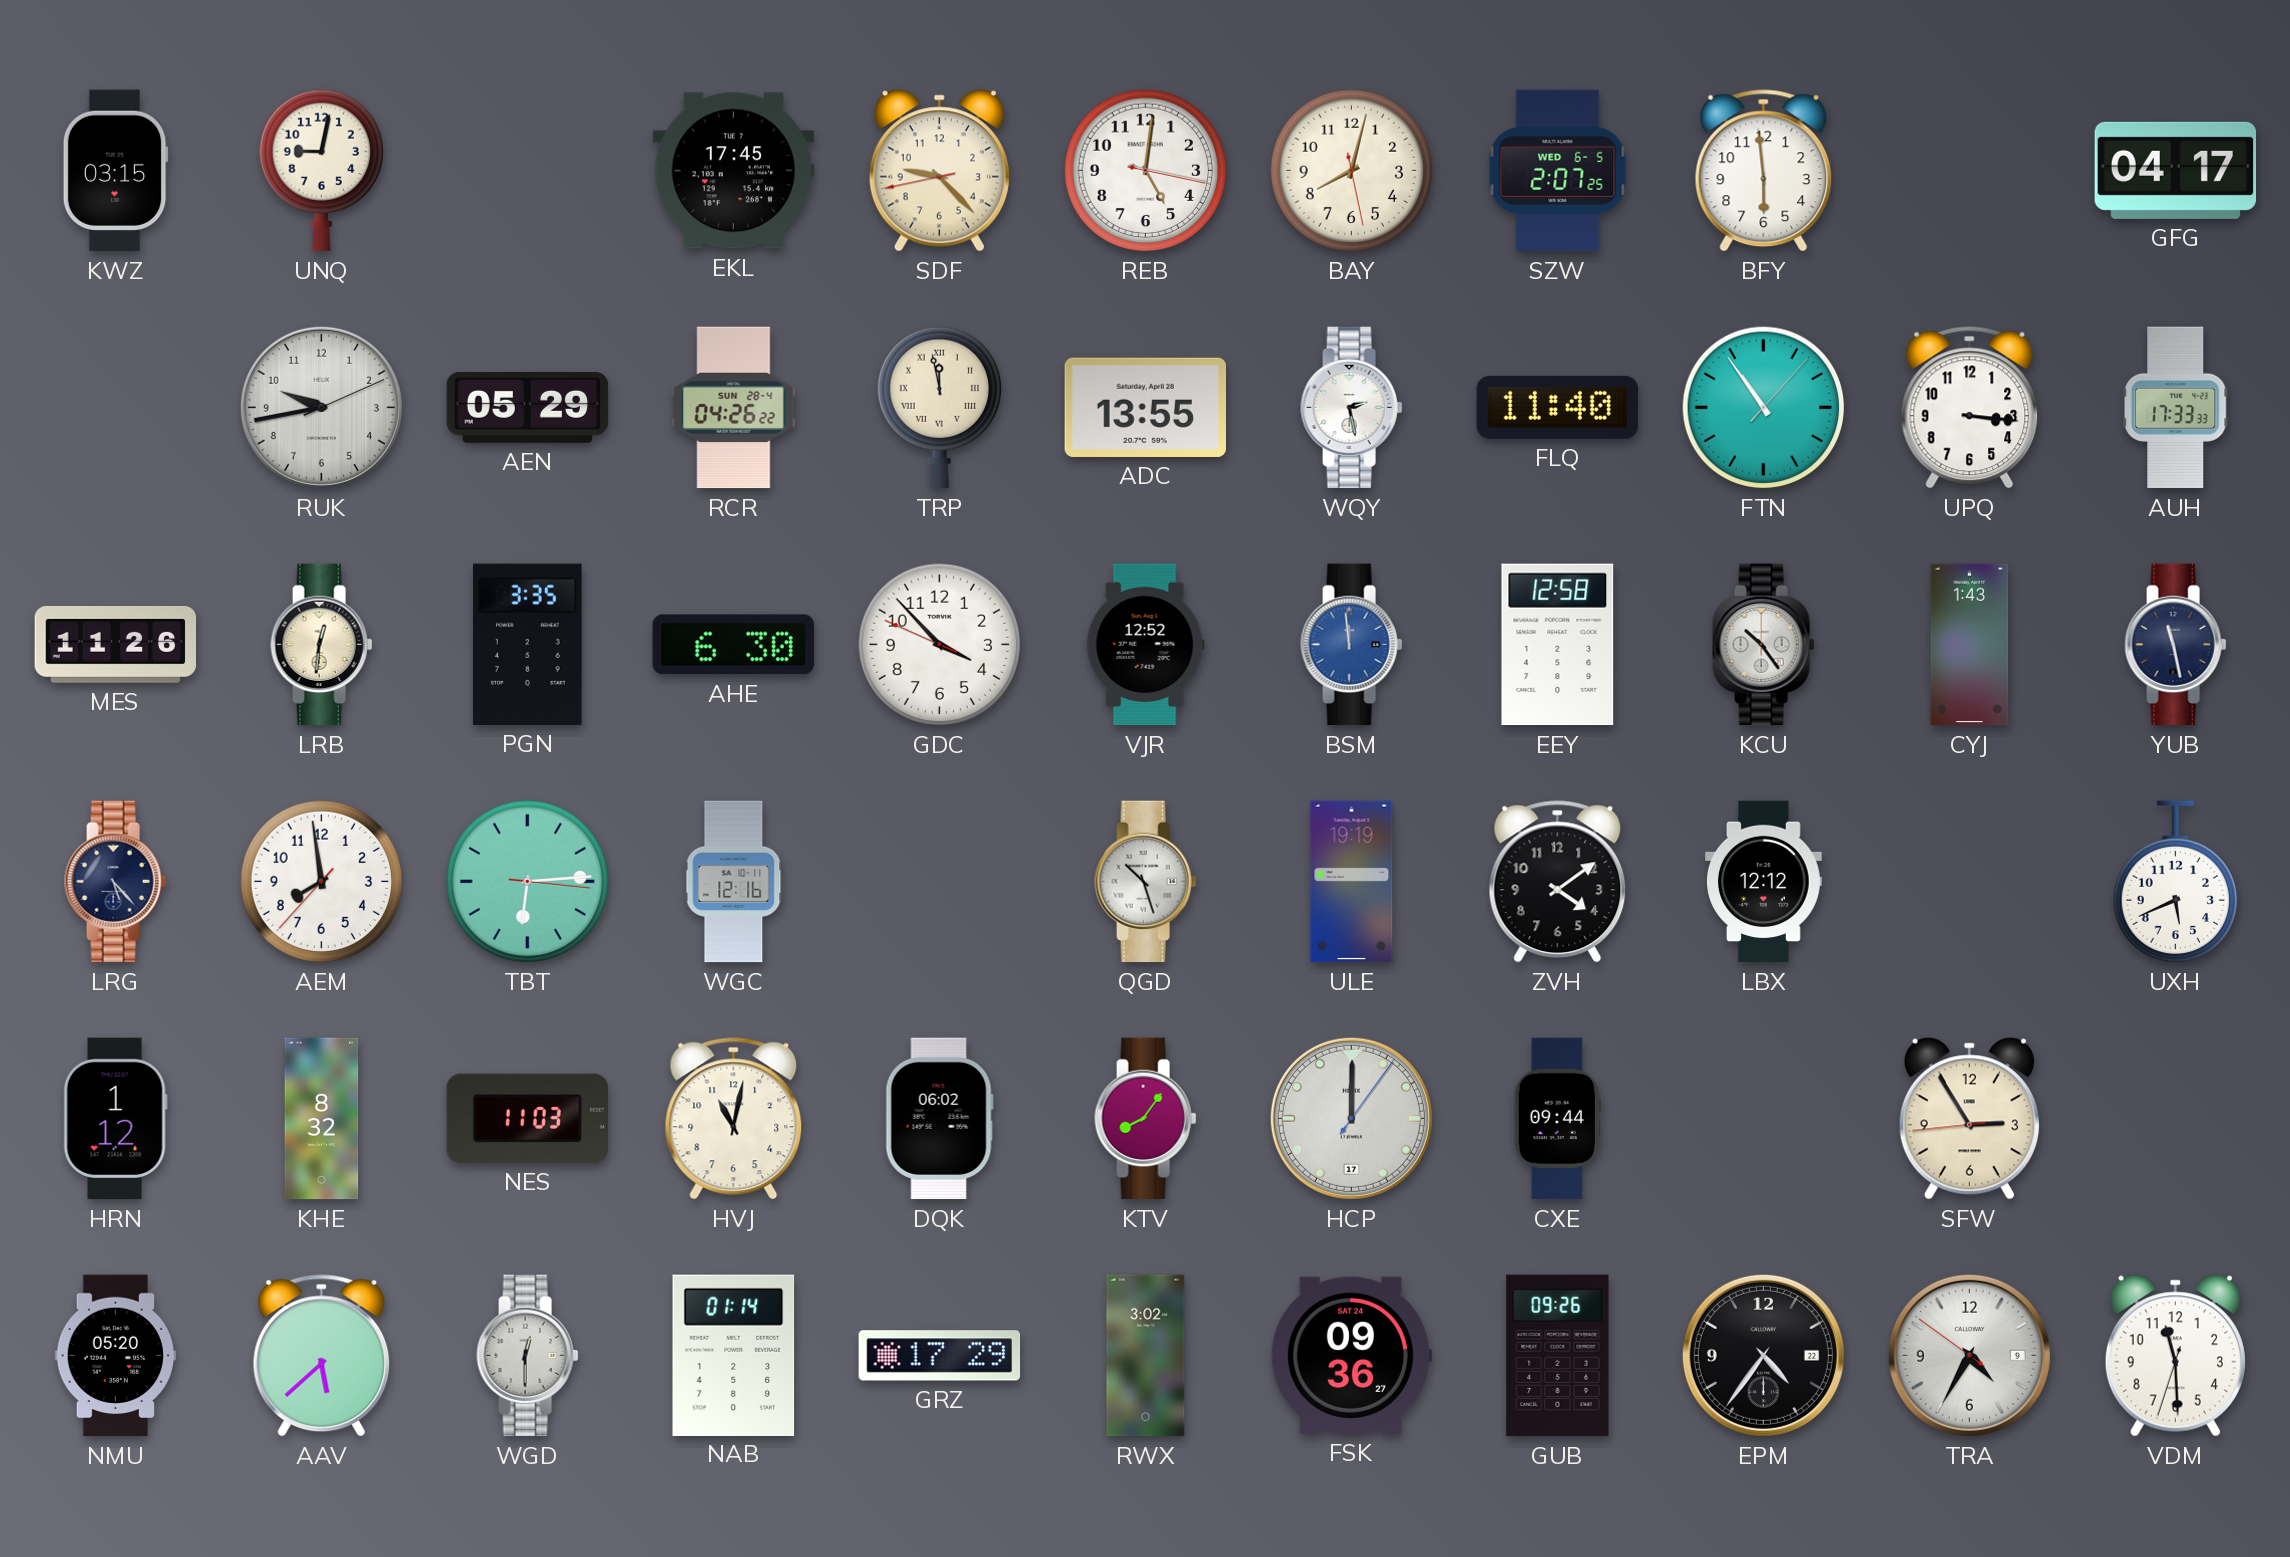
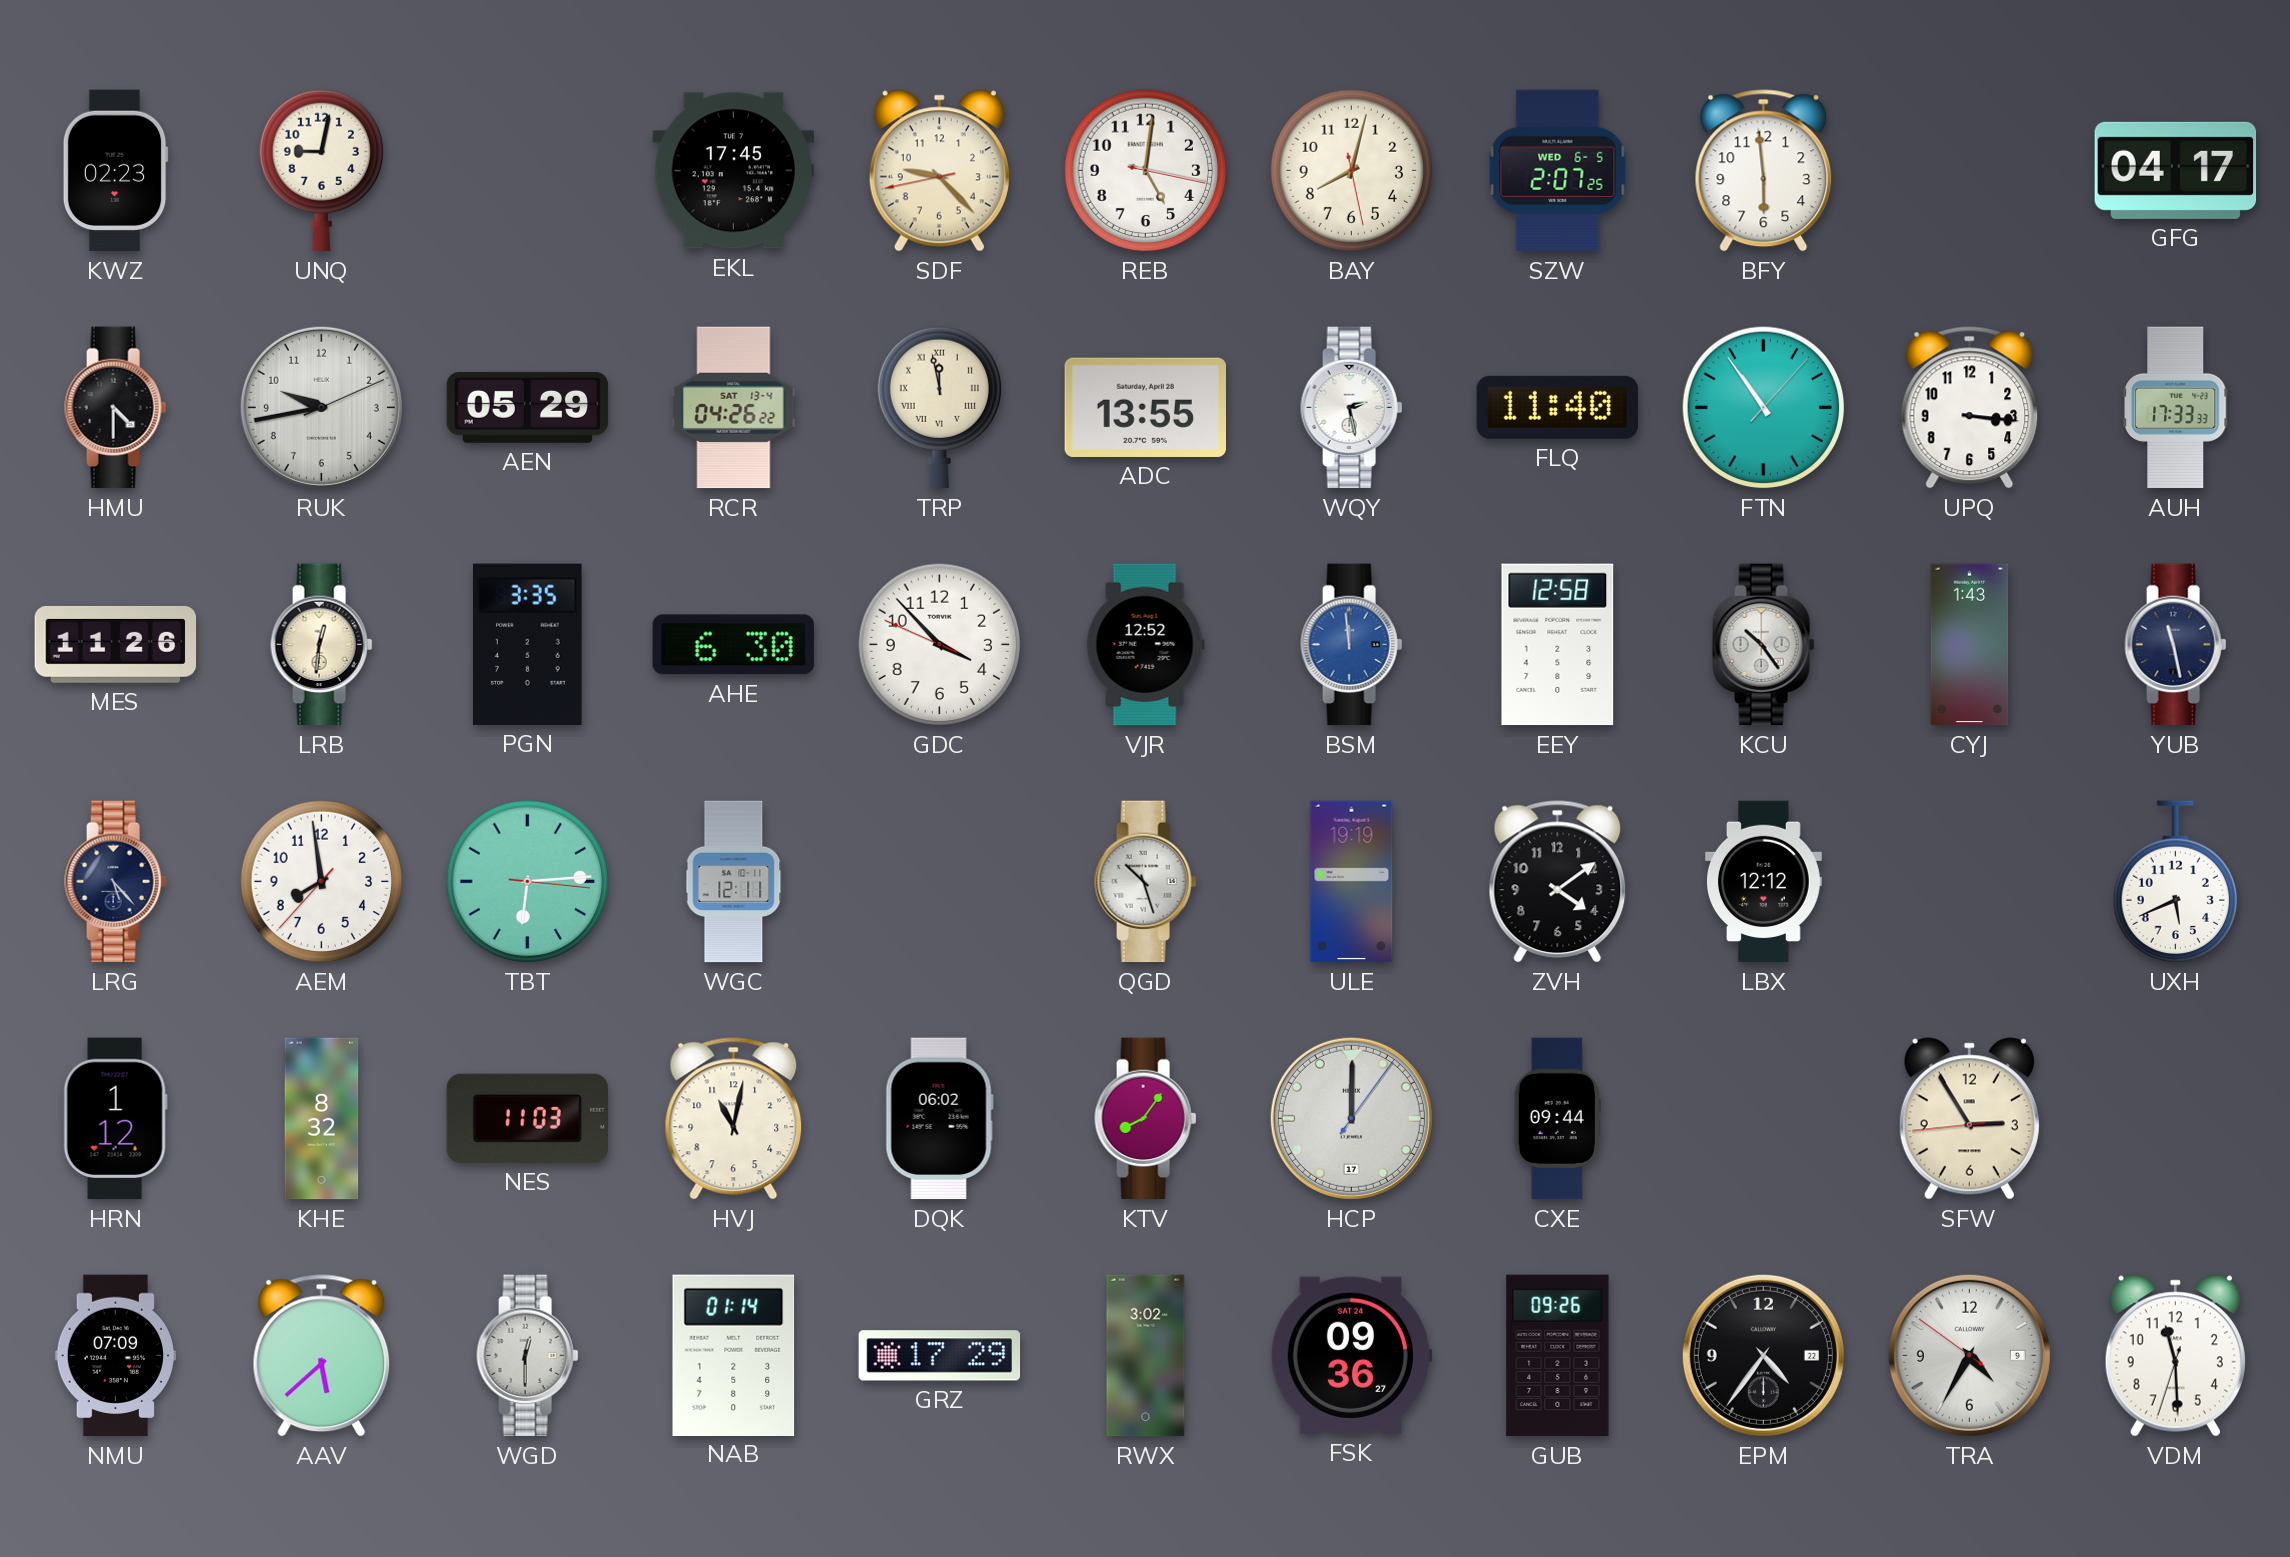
KWZ: 03:15 -> 02:23 (115, 171)
HMU: none -> 4:30 (116, 408)
RCR date: SUN 28-4 -> SAT 13-4 (734, 408)
WGC: 12:16 -> 12:11 (734, 882)
NMU: 05:20 -> 07:09 (115, 1356)
